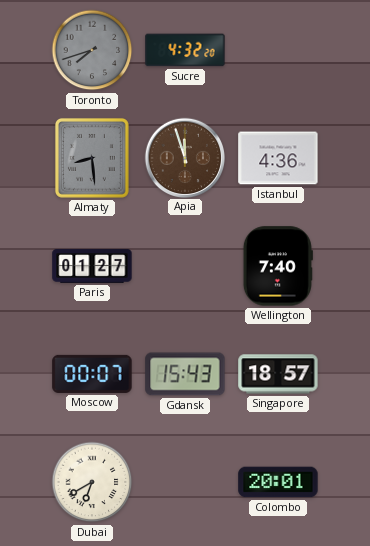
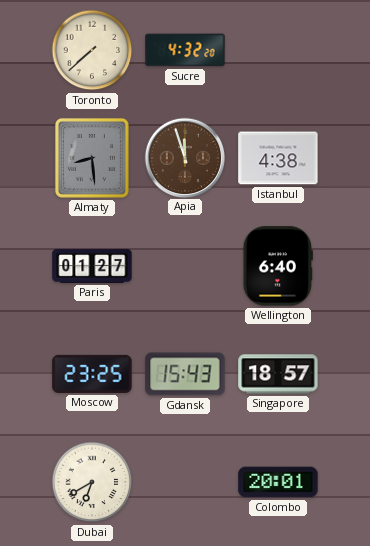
Toronto: 7:42 -> 7:38 (92, 50)
Toronto dial: grey -> cream (92, 50)
Istanbul: 4:36 -> 4:38 (278, 158)
Wellington: 7:40 -> 6:40 (278, 266)
Moscow: 00:07 -> 23:25 (92, 374)
